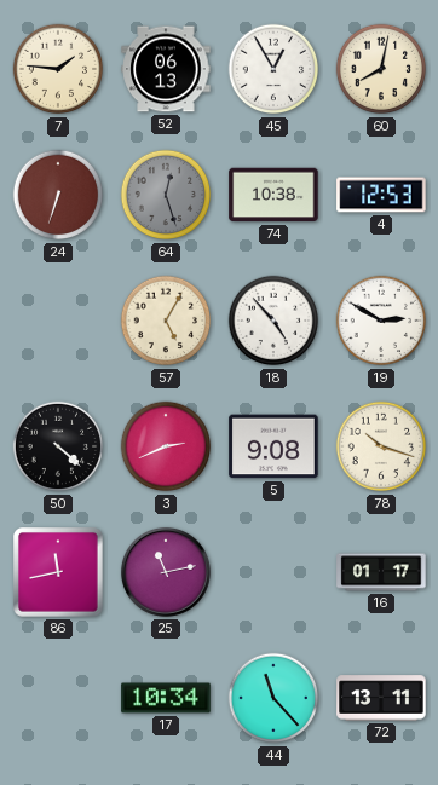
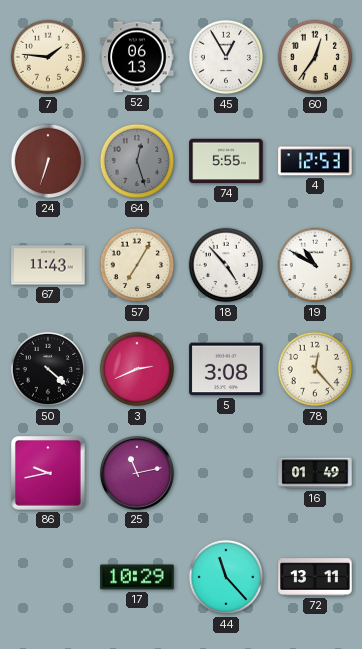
60: 8:02 -> 12:36 (315, 57)
74: 10:38 -> 5:55 (226, 161)
67: none -> 11:43 (48, 265)
57: 5:05 -> 7:05 (137, 265)
19: 2:50 -> 10:50 (315, 265)
5: 9:08 -> 3:08 (226, 369)
78: 10:18 -> 12:23 (315, 369)
86: 11:43 -> 9:43 (49, 474)
16: 01:17 -> 01:49 (315, 473)
17: 10:34 -> 10:29 (137, 577)
